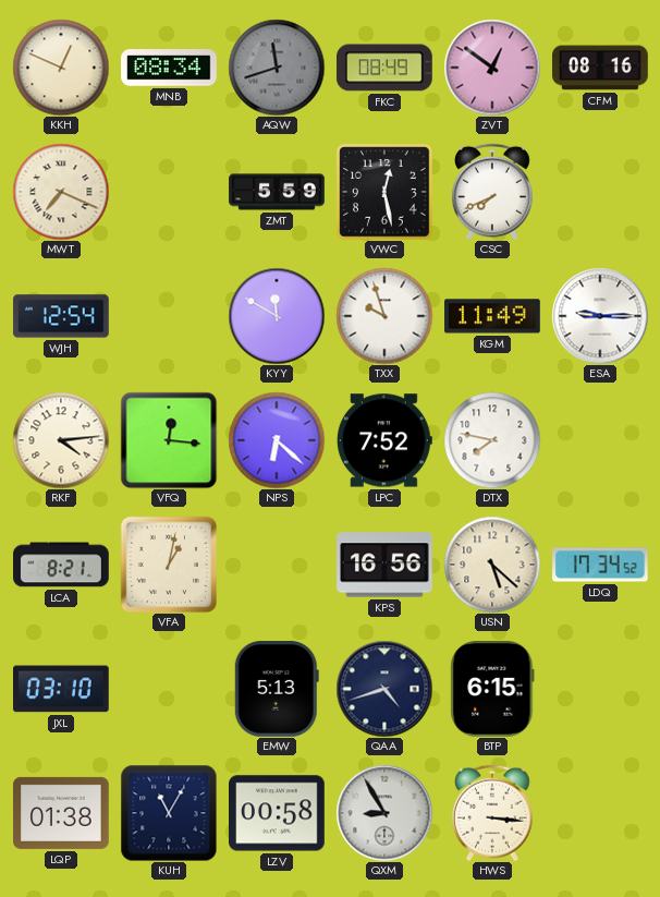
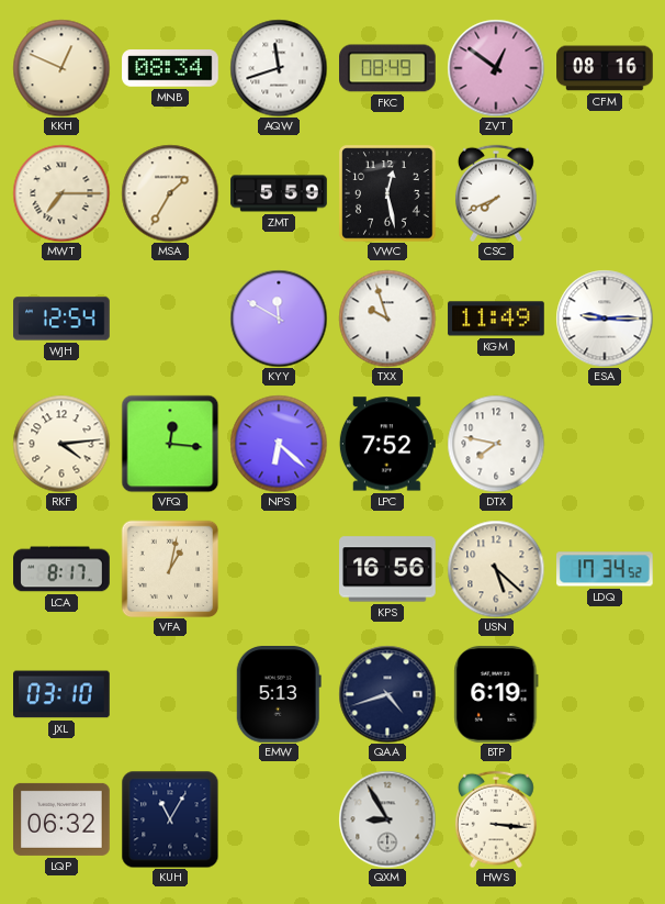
AQW dial: grey -> white (279, 68)
MWT: 7:19 -> 7:15 (61, 193)
MSA: none -> 1:35 (170, 193)
LCA: 8:21 -> 8:17 (61, 569)
BTP: 6:15 -> 6:19 (496, 694)
LQP: 01:38 -> 06:32 (61, 819)
LZV: 00:58 -> none (277, 813)
